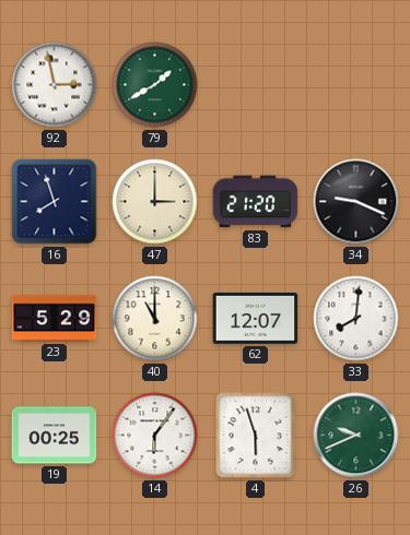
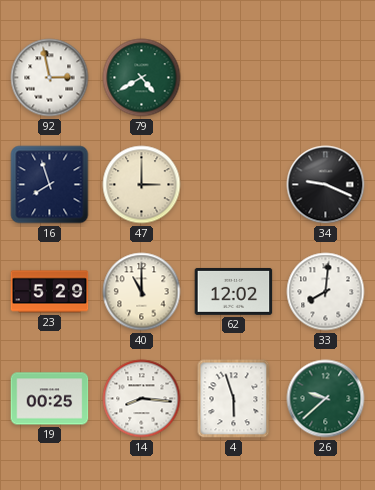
79: 1:40 -> 4:40 (142, 78)
83: 21:20 -> none (256, 202)
62: 12:07 -> 12:02 (234, 291)
14: 6:06 -> 8:16 (142, 399)
26: 9:41 -> 9:38 (326, 399)
